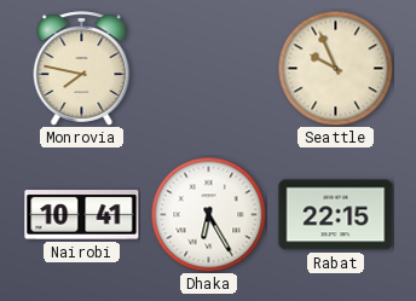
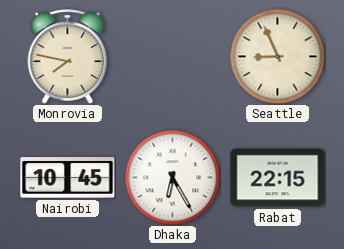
Seattle: 9:56 -> 8:56 (277, 56)
Nairobi: 10:41 -> 10:45 (68, 178)
